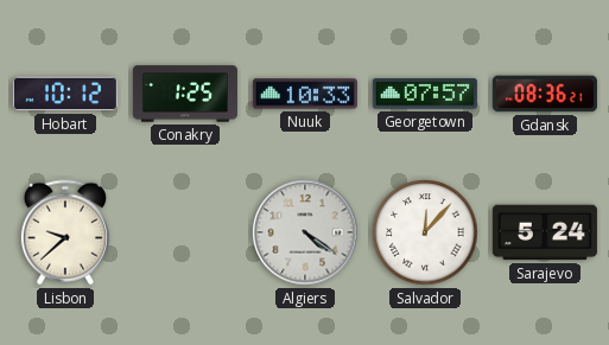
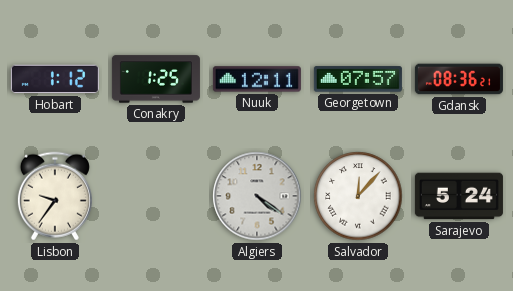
Hobart: 10:12 -> 1:12 (55, 79)
Nuuk: 10:33 -> 12:11 (257, 79)
Lisbon: 9:38 -> 9:36 (55, 196)
